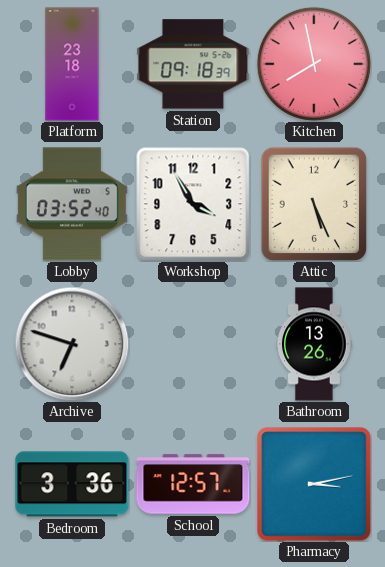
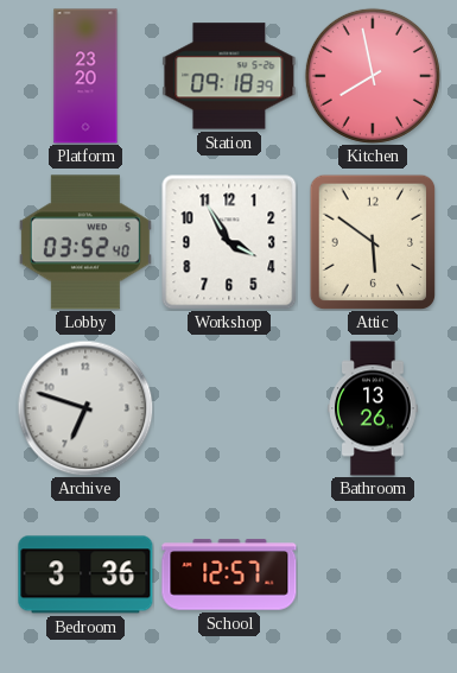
Platform: 23:18 -> 23:20 (85, 76)
Attic: 5:26 -> 5:51 (373, 242)
Pharmacy: 3:13 -> none (314, 484)
